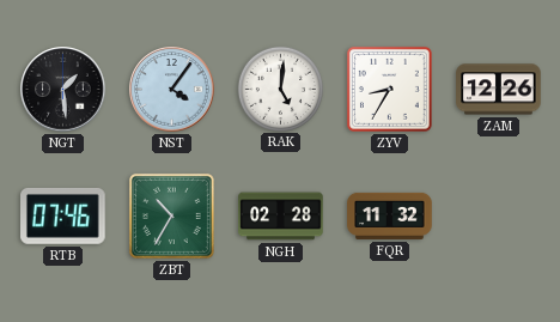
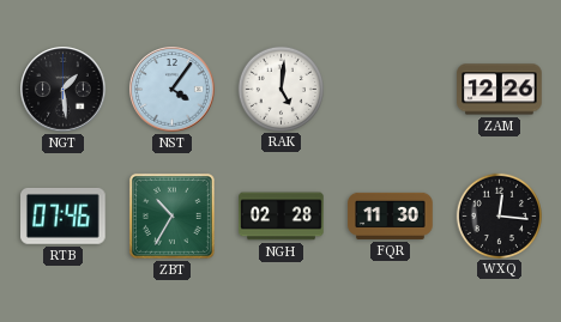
ZYV: 8:35 -> none (389, 89)
FQR: 11:32 -> 11:30 (391, 215)
WXQ: none -> 12:16 (499, 215)
